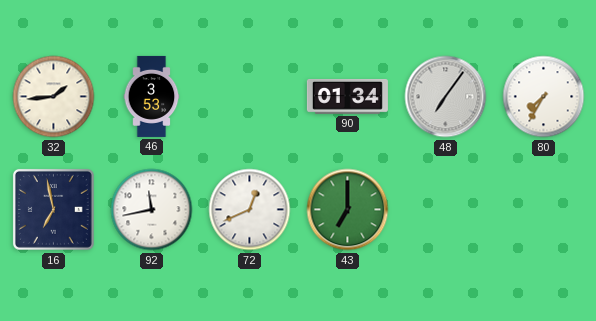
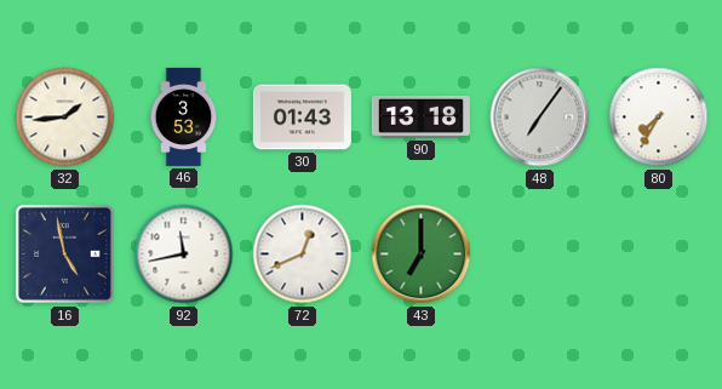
30: none -> 01:43 (302, 118)
90: 01:34 -> 13:18 (420, 116)
16: 6:58 -> 4:58 (64, 253)
